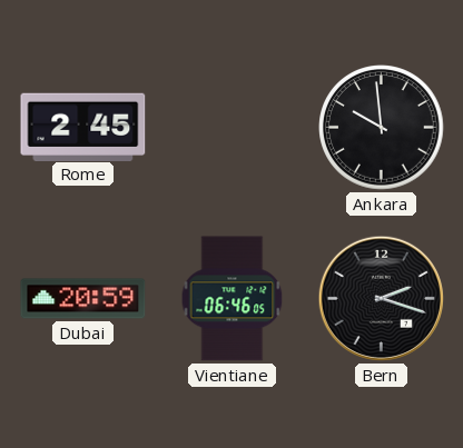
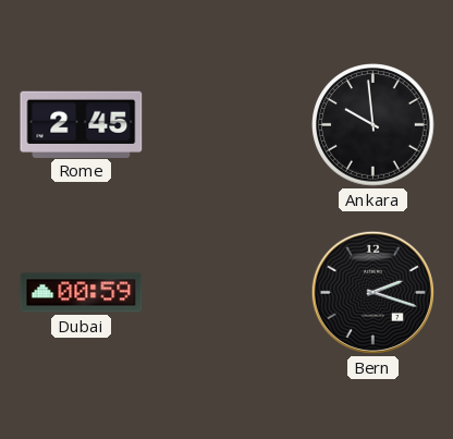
Dubai: 20:59 -> 00:59 (82, 293)
Vientiane: 06:46 -> none (233, 299)
